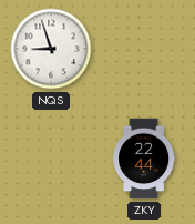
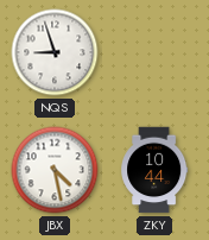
JBX: none -> 4:28 (55, 170)
ZKY: 22:44 -> 10:44 (154, 170)
